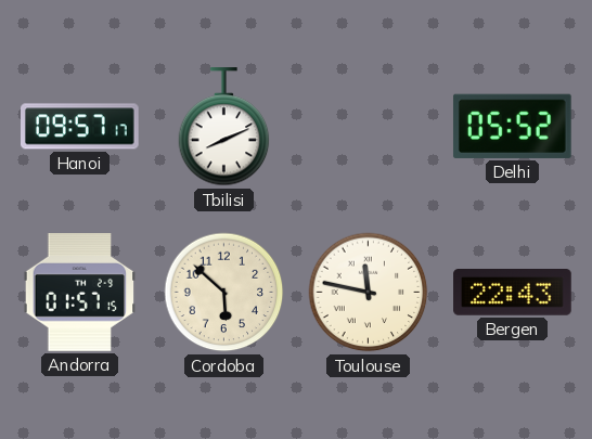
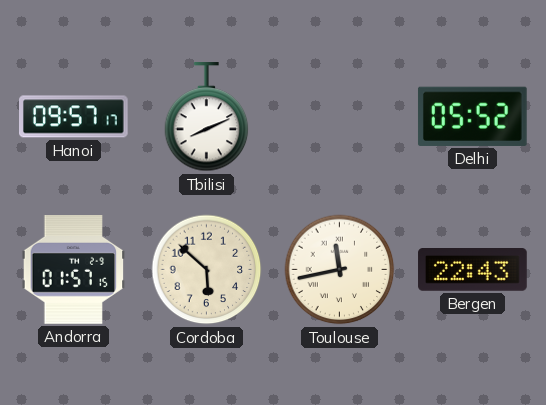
Toulouse: 11:47 -> 11:43 (340, 270)
